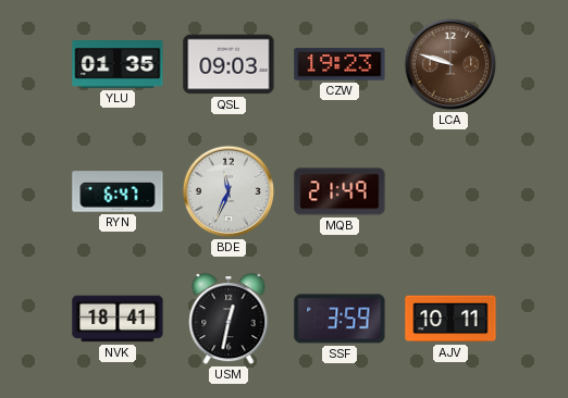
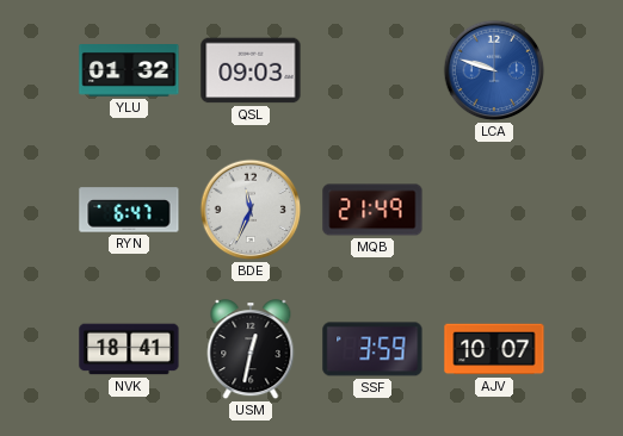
YLU: 01:35 -> 01:32 (129, 71)
CZW: 19:23 -> none (339, 64)
LCA dial: brown -> blue (494, 70)
AJV: 10:11 -> 10:07 (494, 349)
